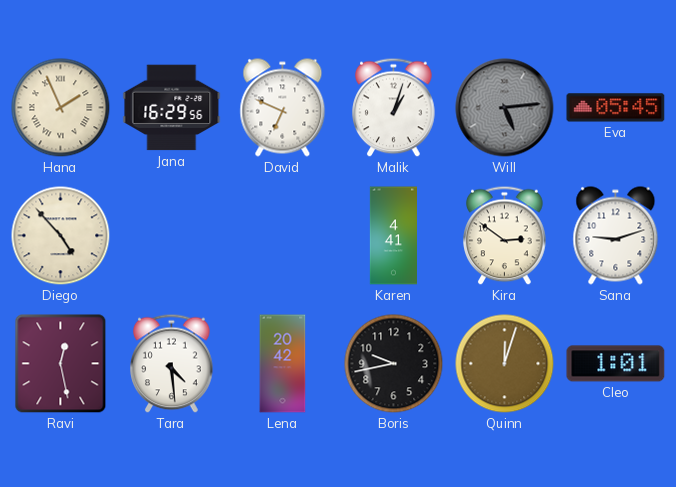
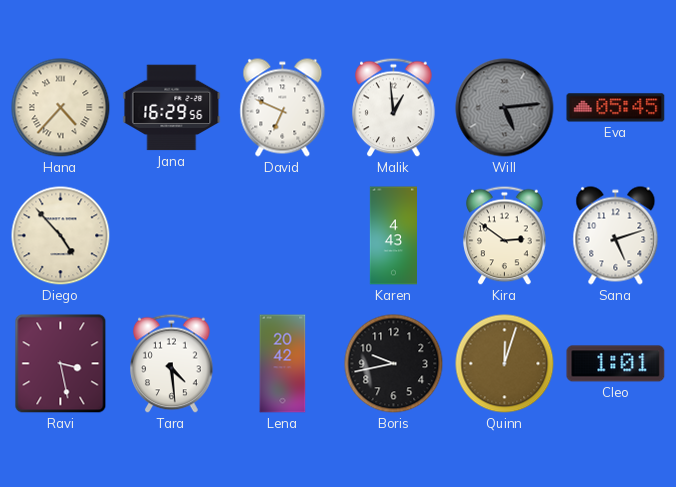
Hana: 1:56 -> 4:37 (61, 108)
Malik: 1:03 -> 12:59 (394, 108)
Karen: 4:41 -> 4:43 (393, 236)
Sana: 9:12 -> 5:12 (616, 236)
Ravi: 12:28 -> 3:28 (61, 364)
